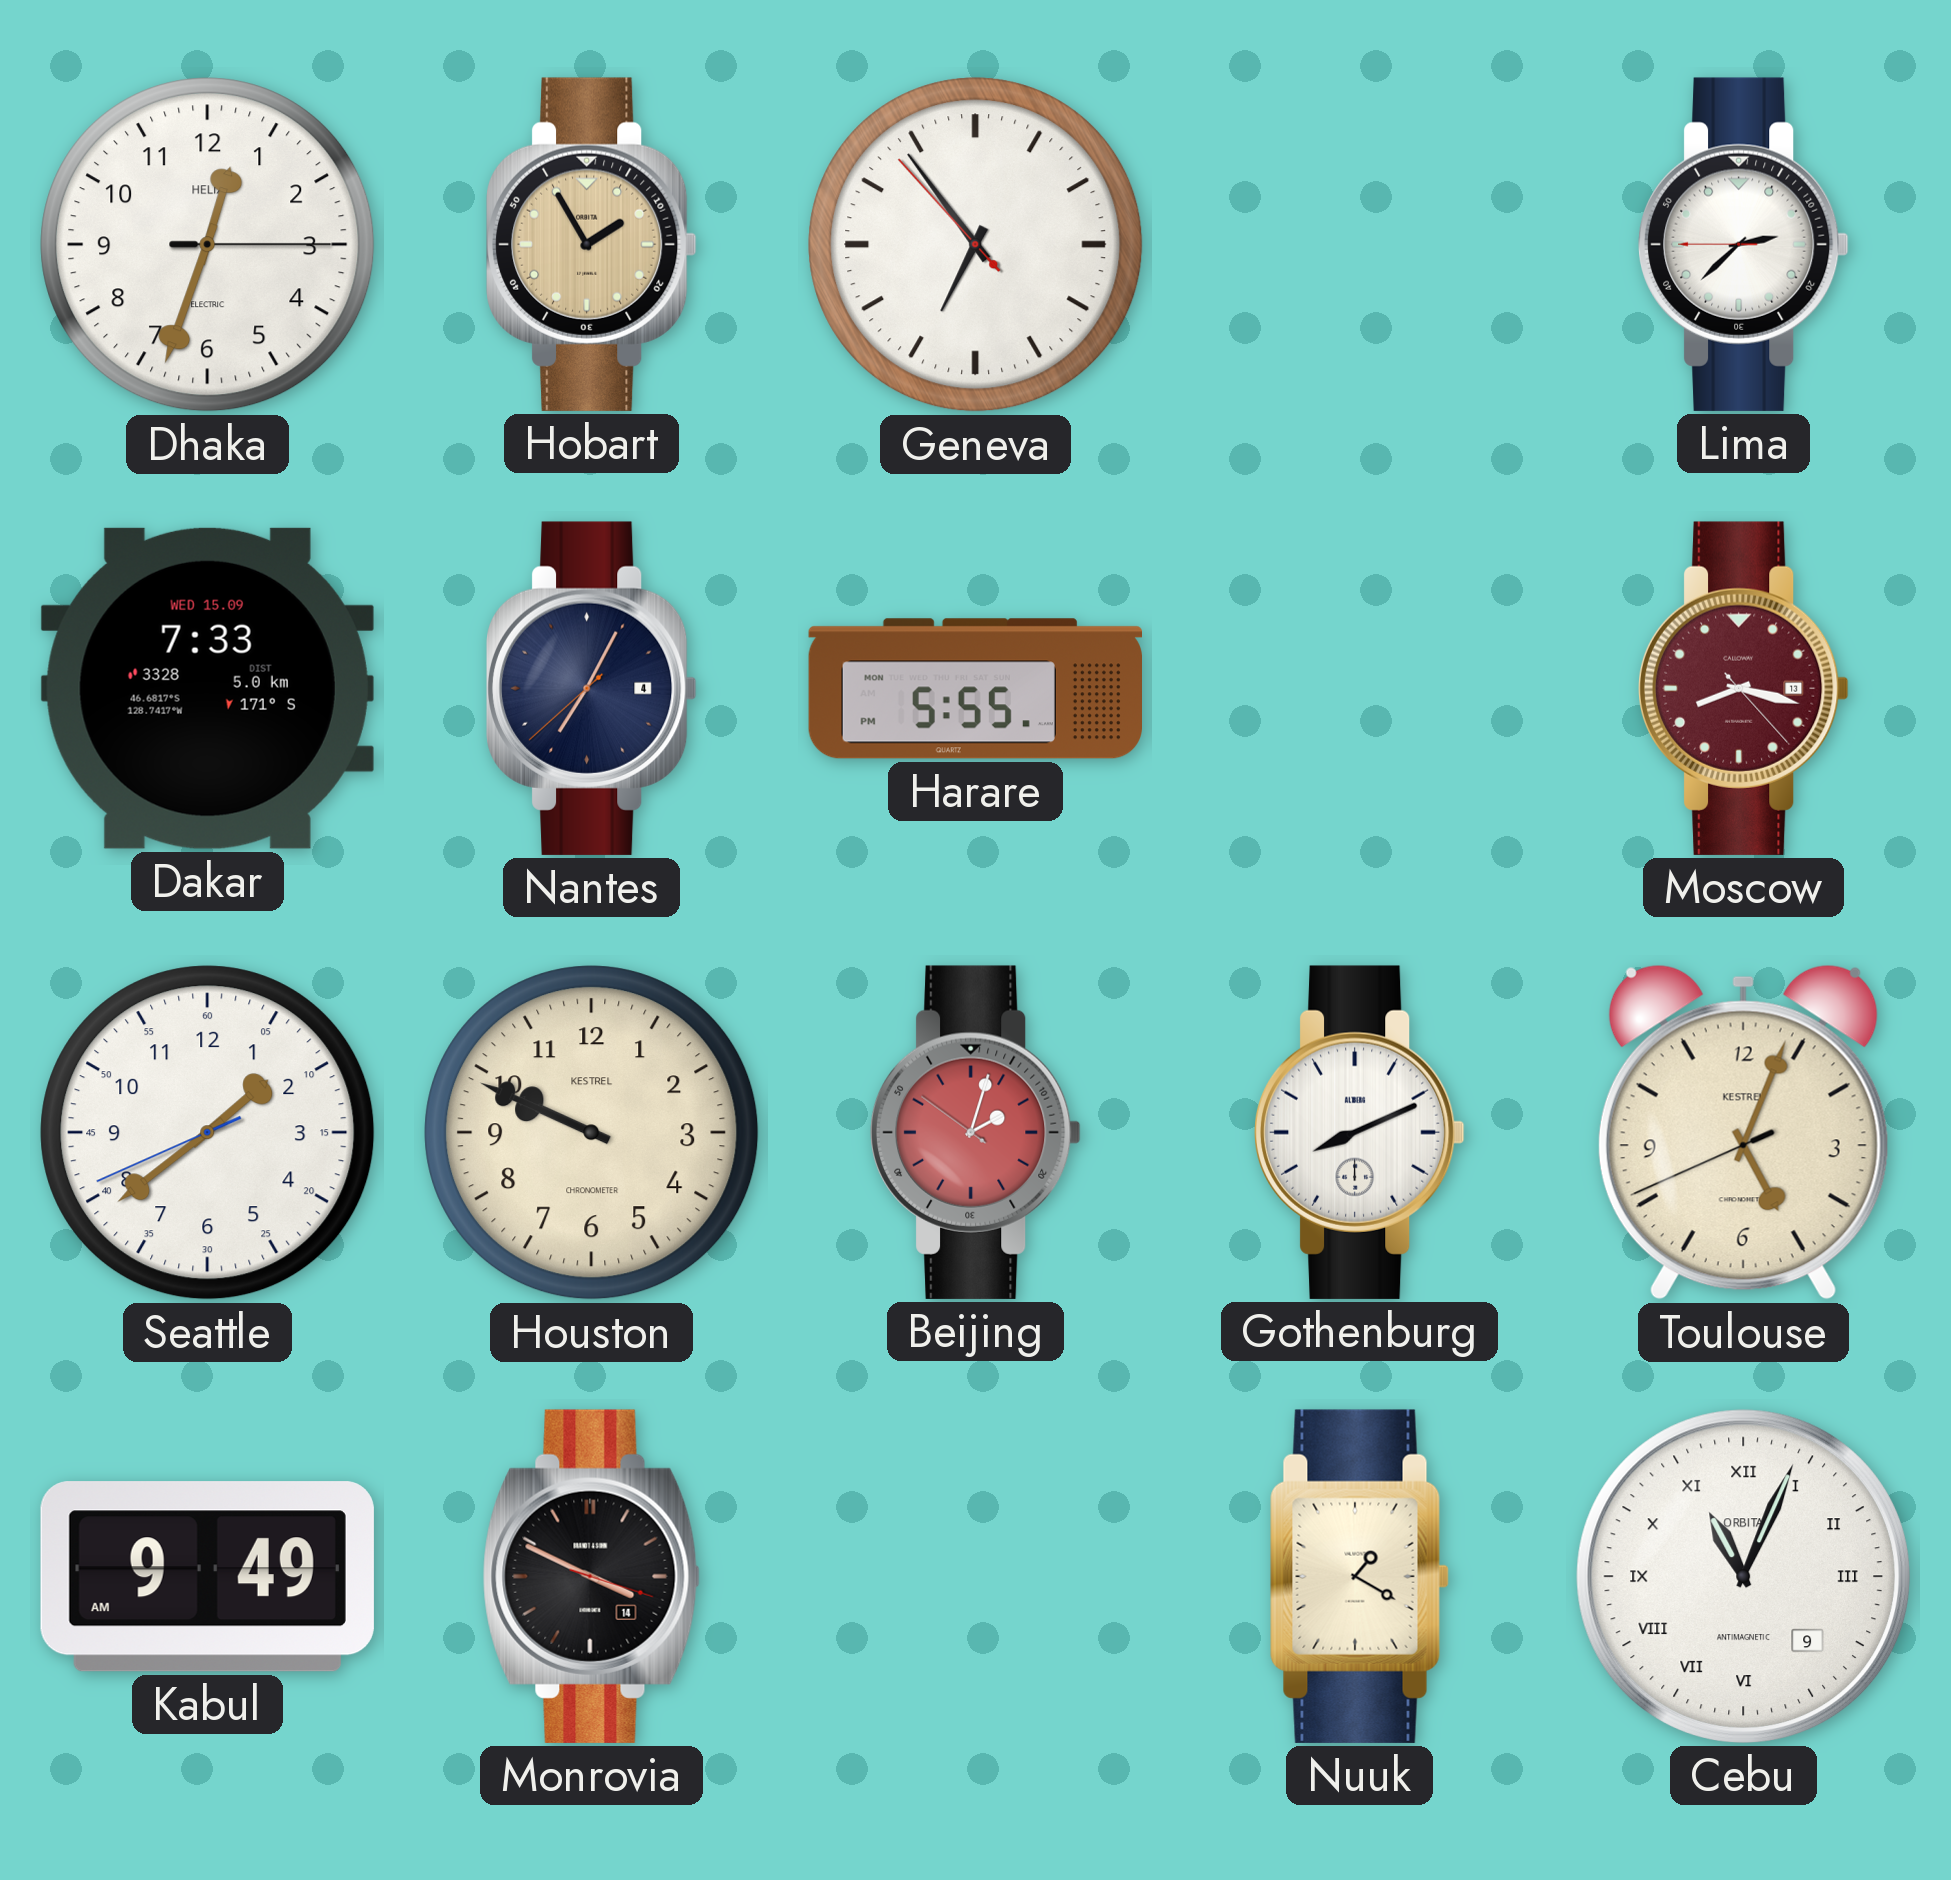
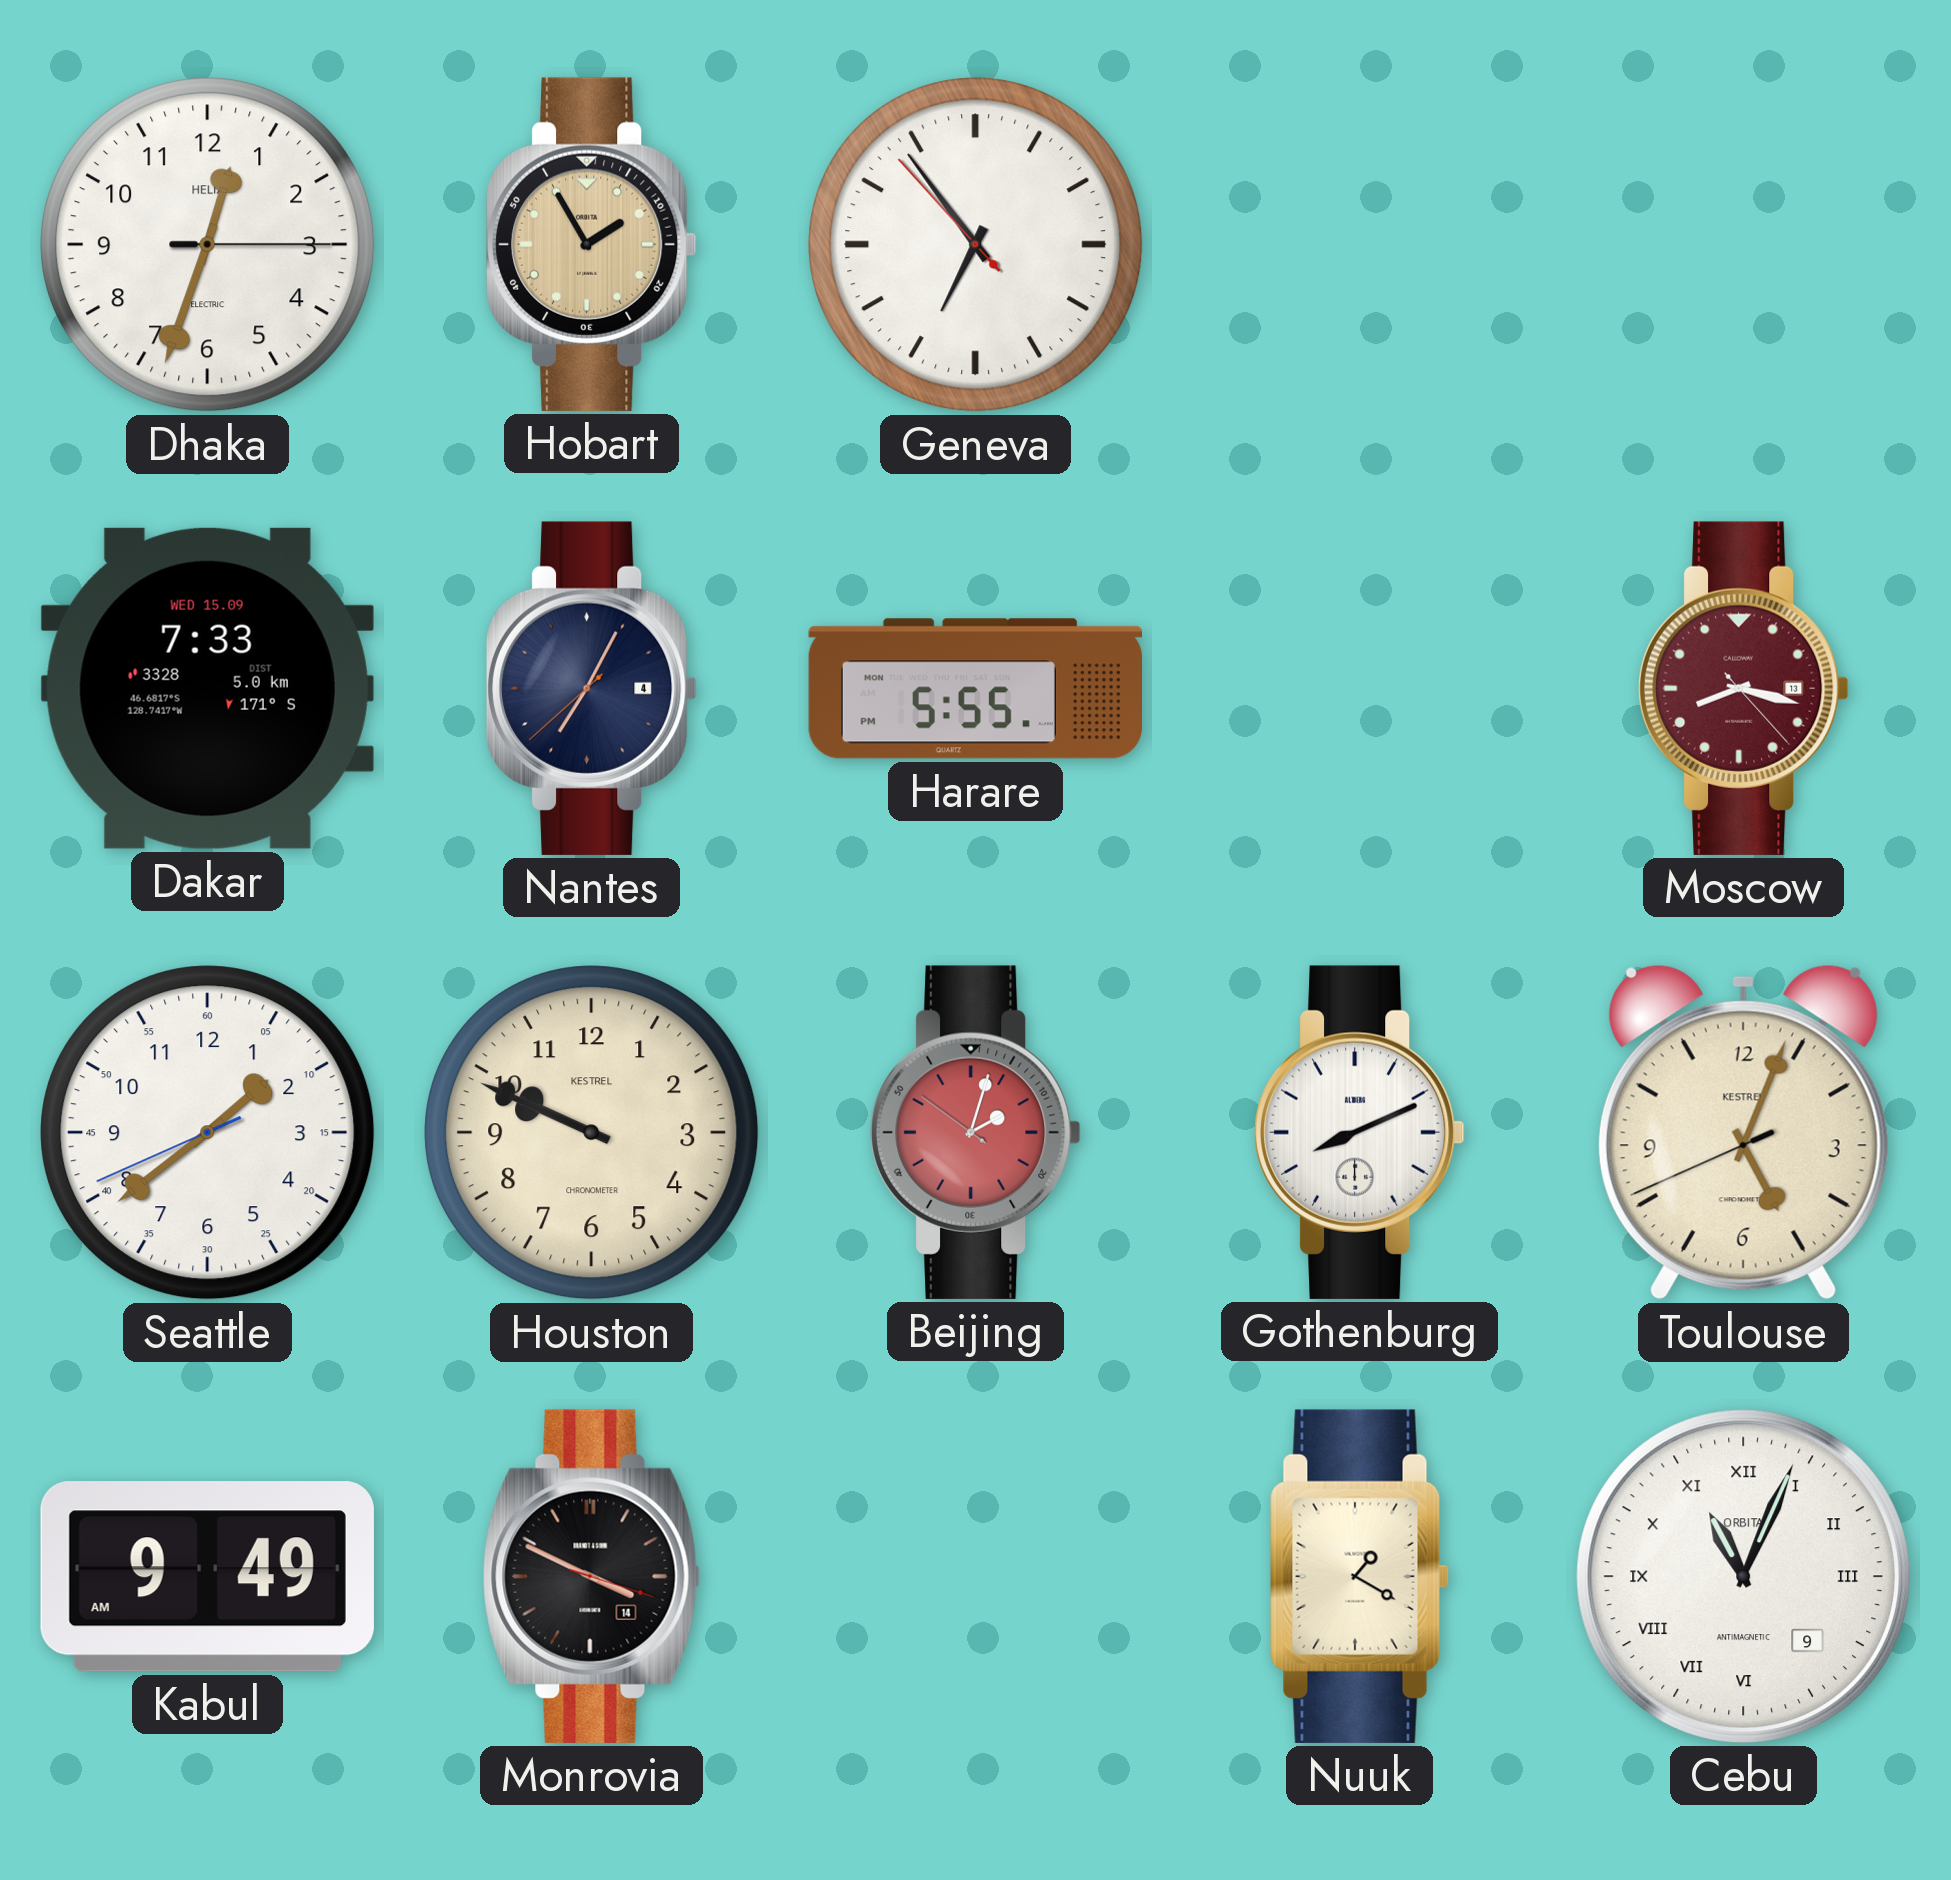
Lima: 2:37 -> none (1744, 244)
